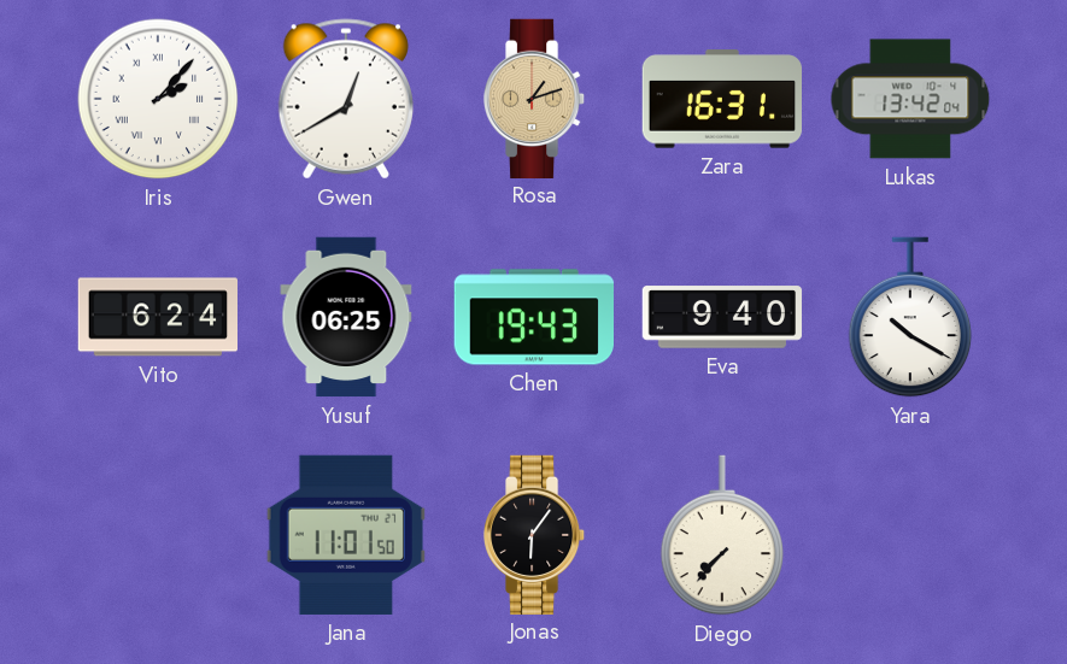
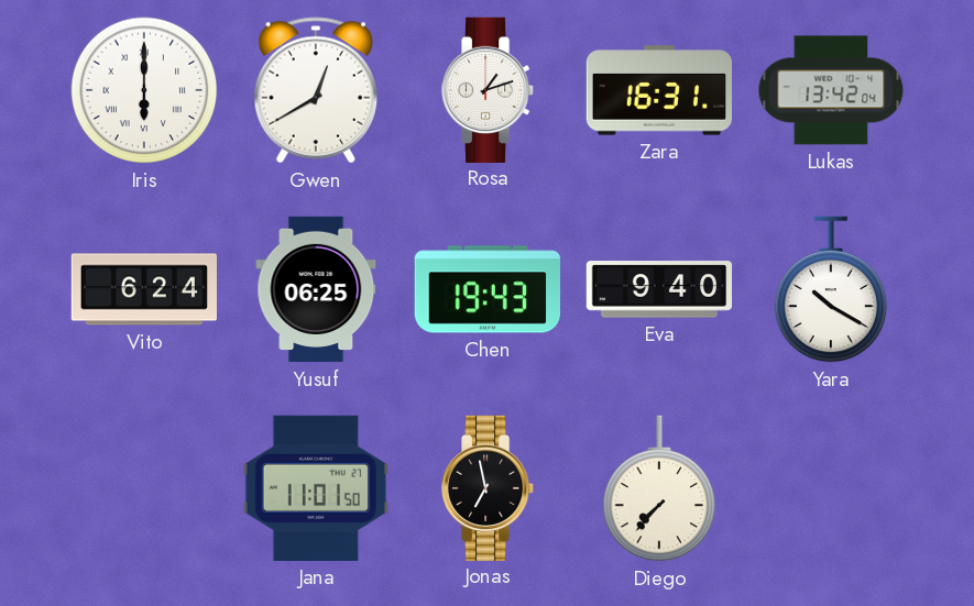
Iris: 2:07 -> 6:00 (144, 90)
Rosa dial: champagne -> white (488, 89)
Jonas: 6:06 -> 6:58 (488, 487)
